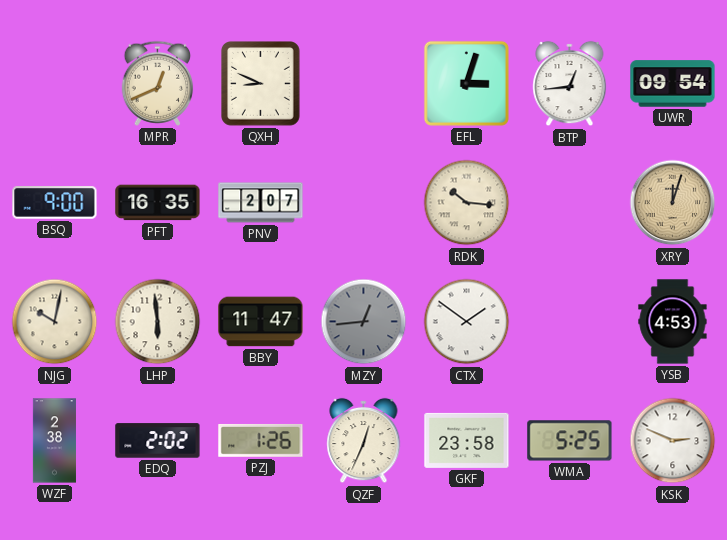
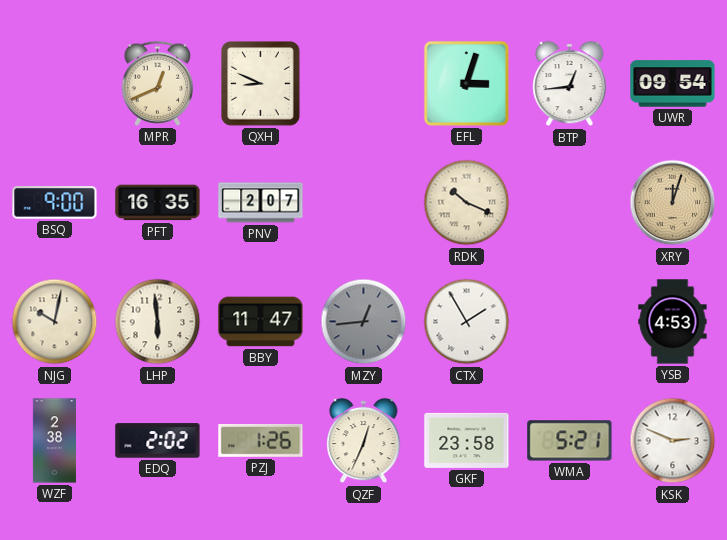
RDK: 10:16 -> 10:19 (467, 203)
CTX: 1:51 -> 1:55 (467, 322)
WMA: 5:25 -> 5:21 (570, 441)
